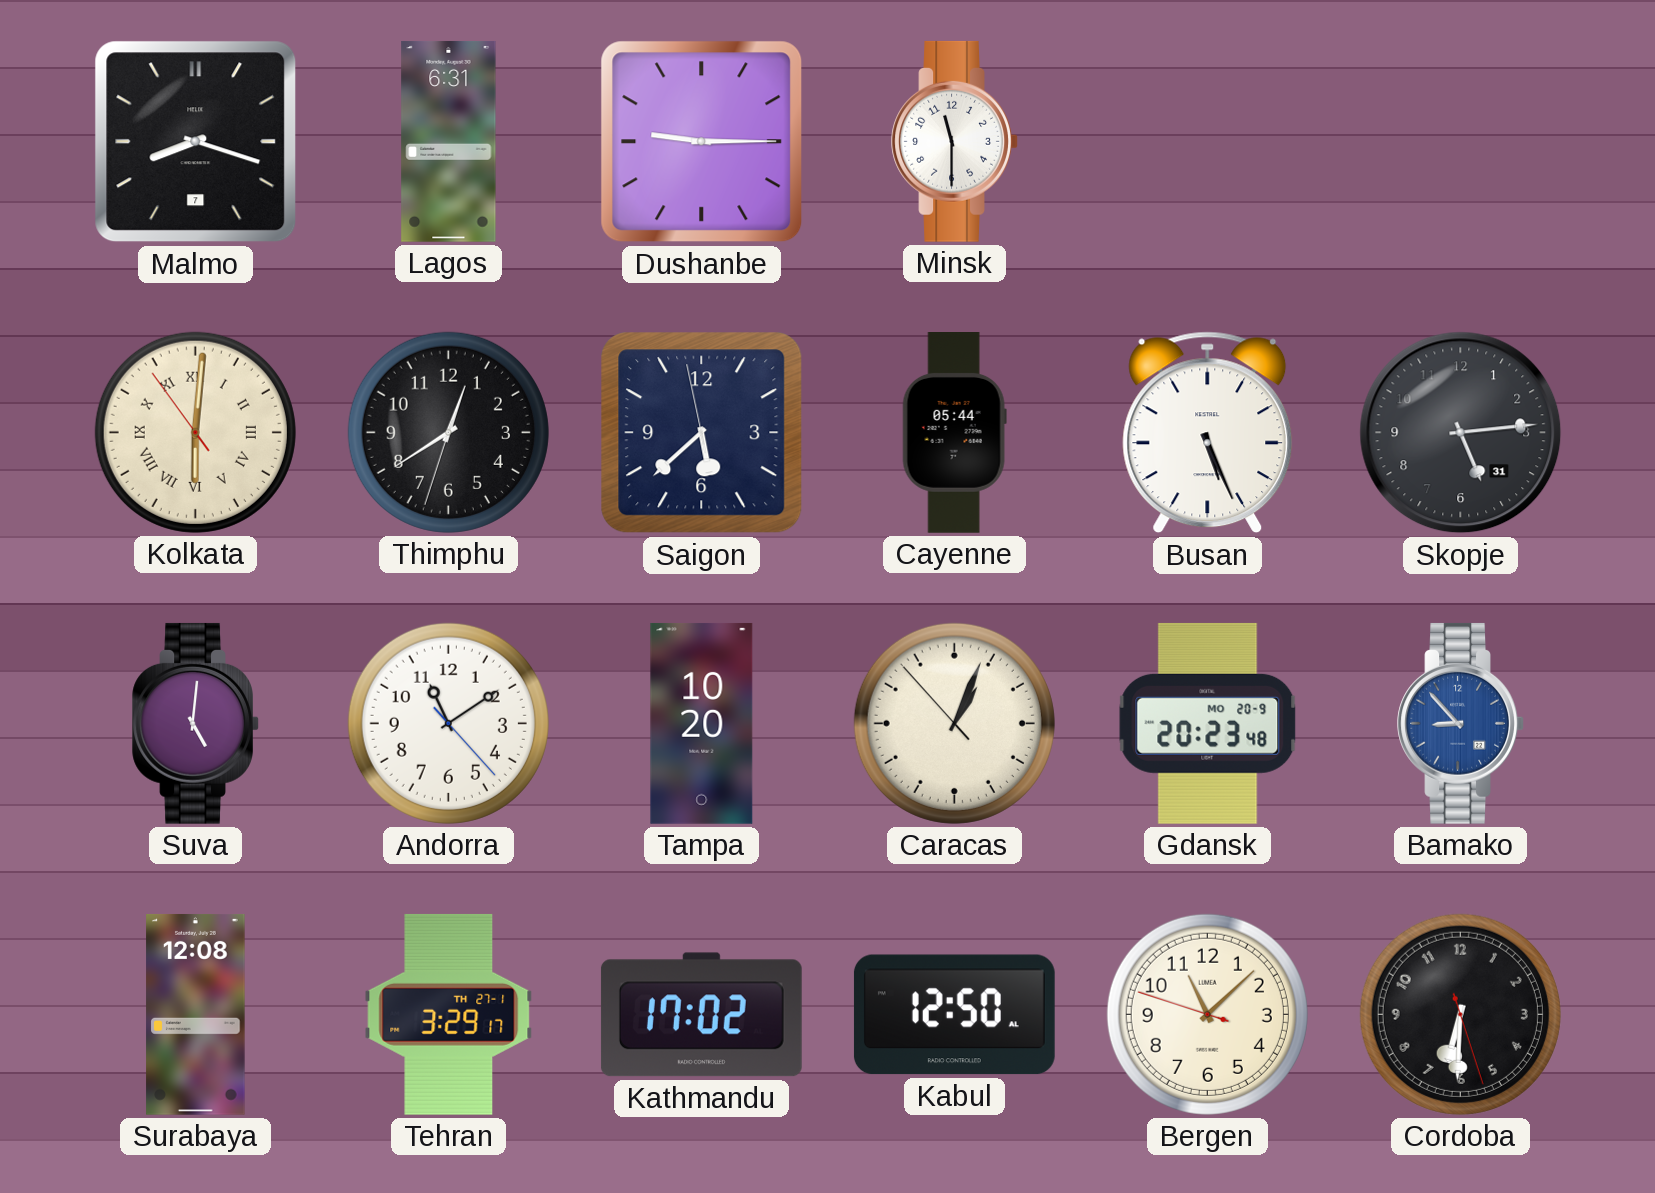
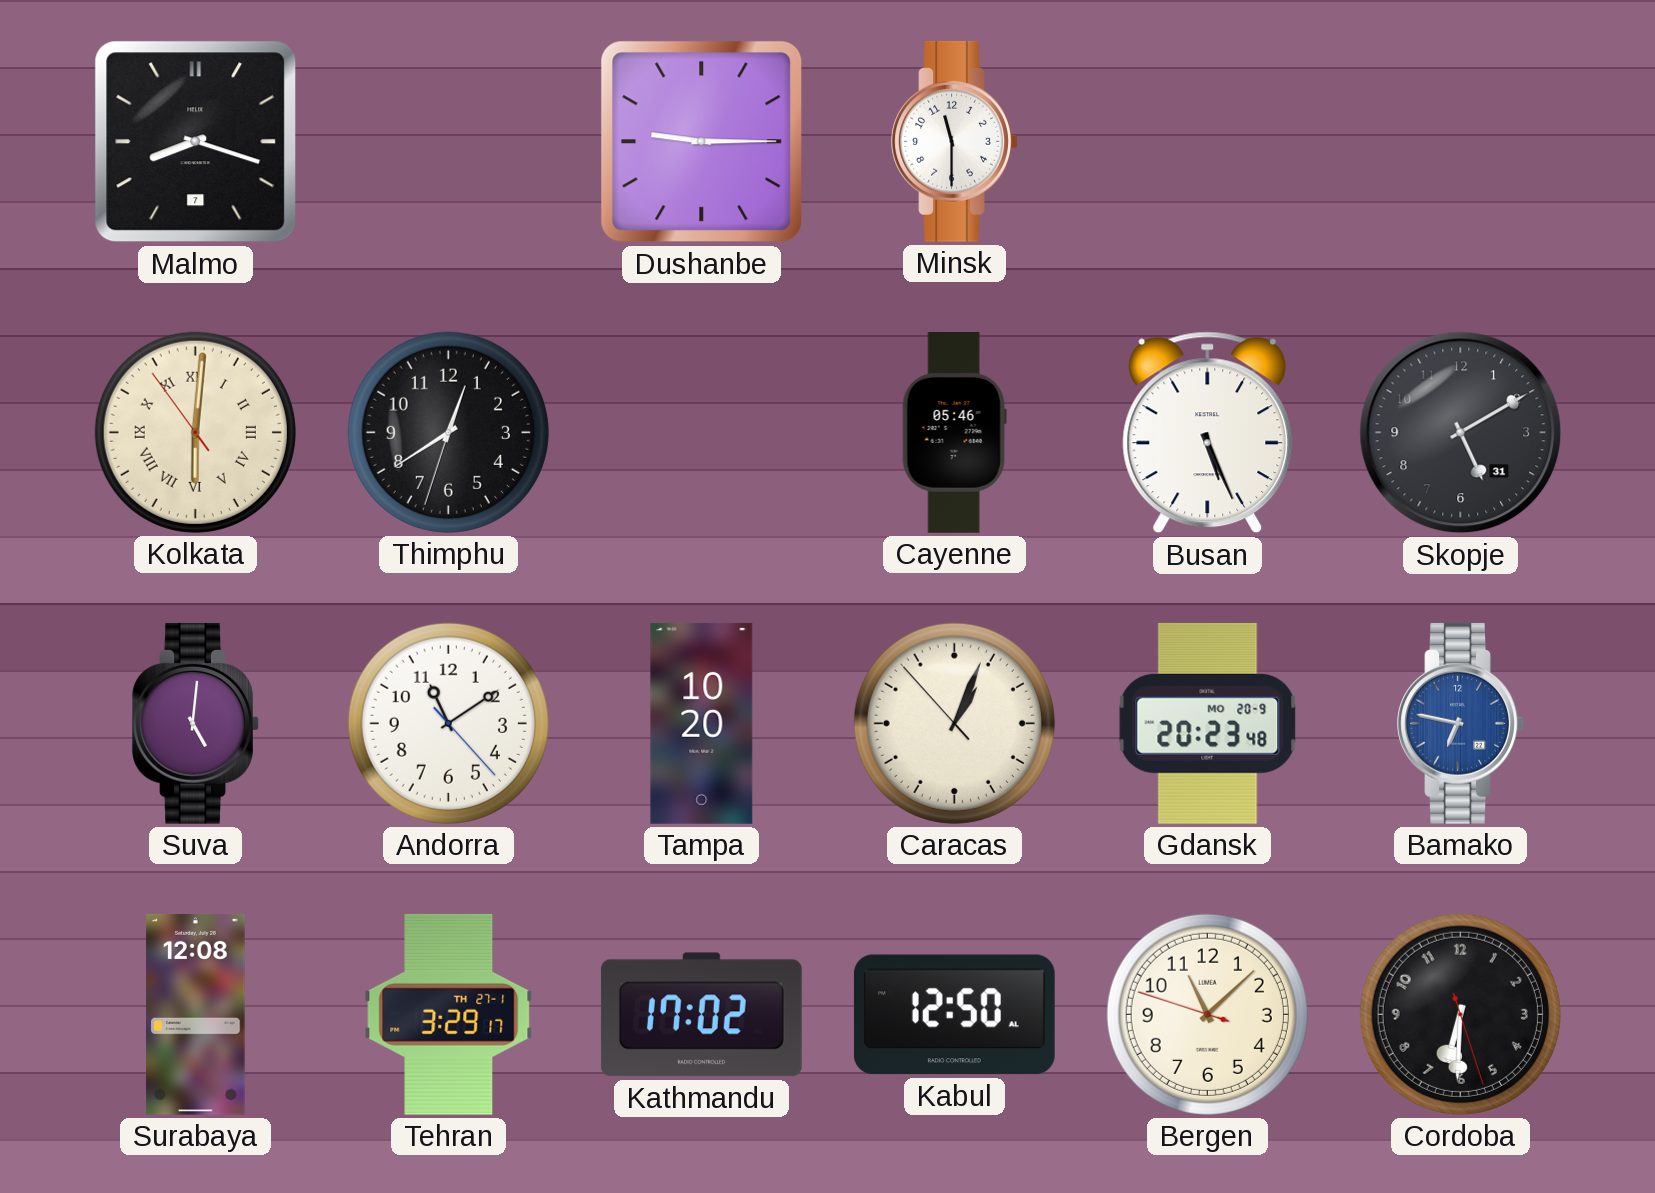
Lagos: 6:31 -> none (449, 142)
Saigon: 5:37 -> none (702, 433)
Cayenne: 05:44 -> 05:46 (954, 433)
Skopje: 5:14 -> 5:10 (1461, 433)
Bamako: 8:53 -> 6:47 (1461, 723)
